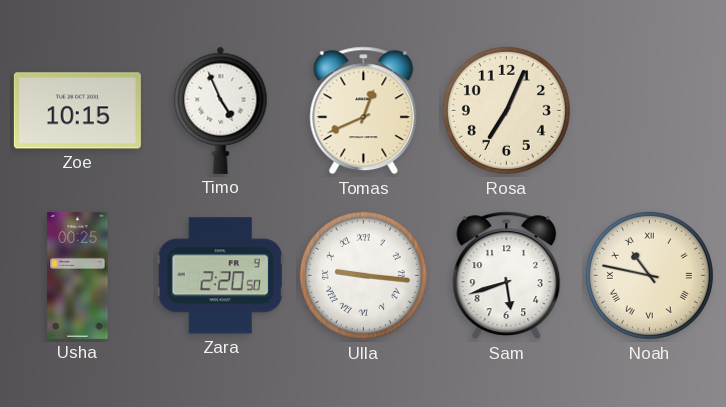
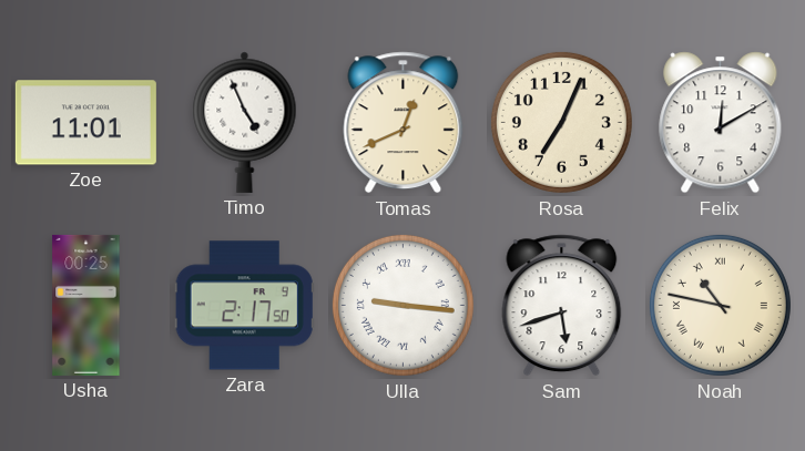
Zoe: 10:15 -> 11:01 (85, 123)
Felix: none -> 12:10 (721, 123)
Zara: 2:20 -> 2:17 (244, 306)
